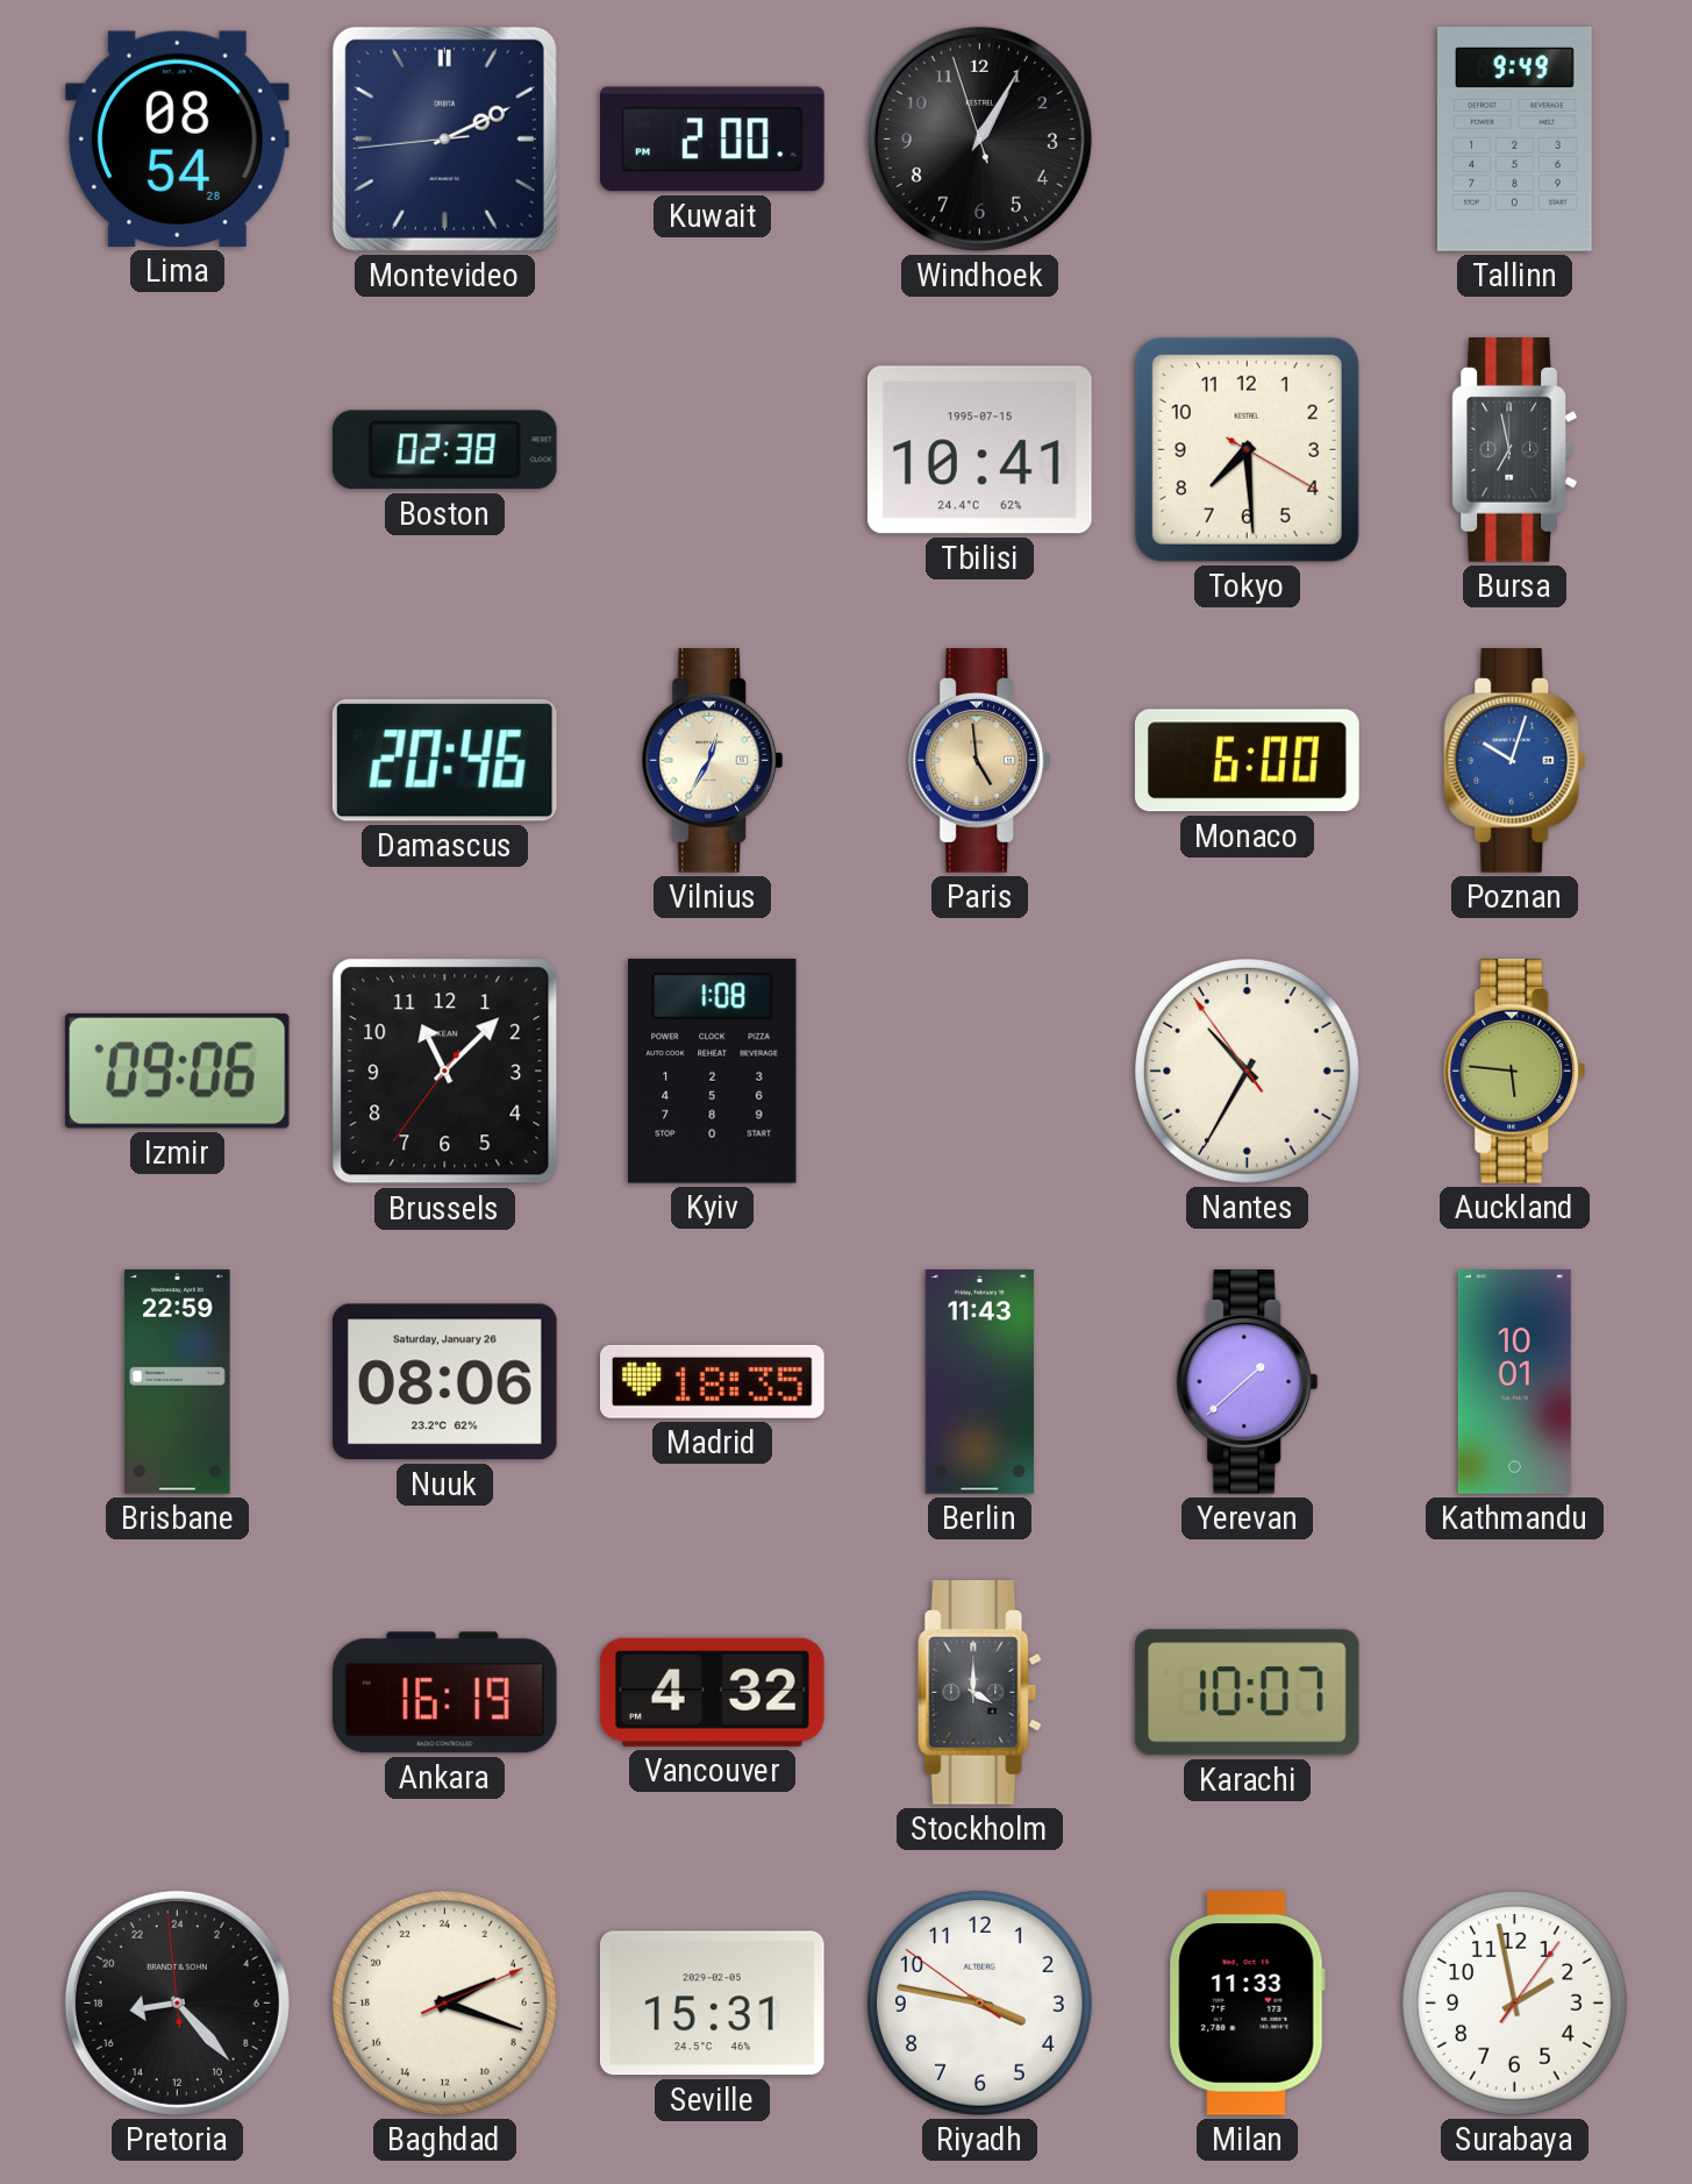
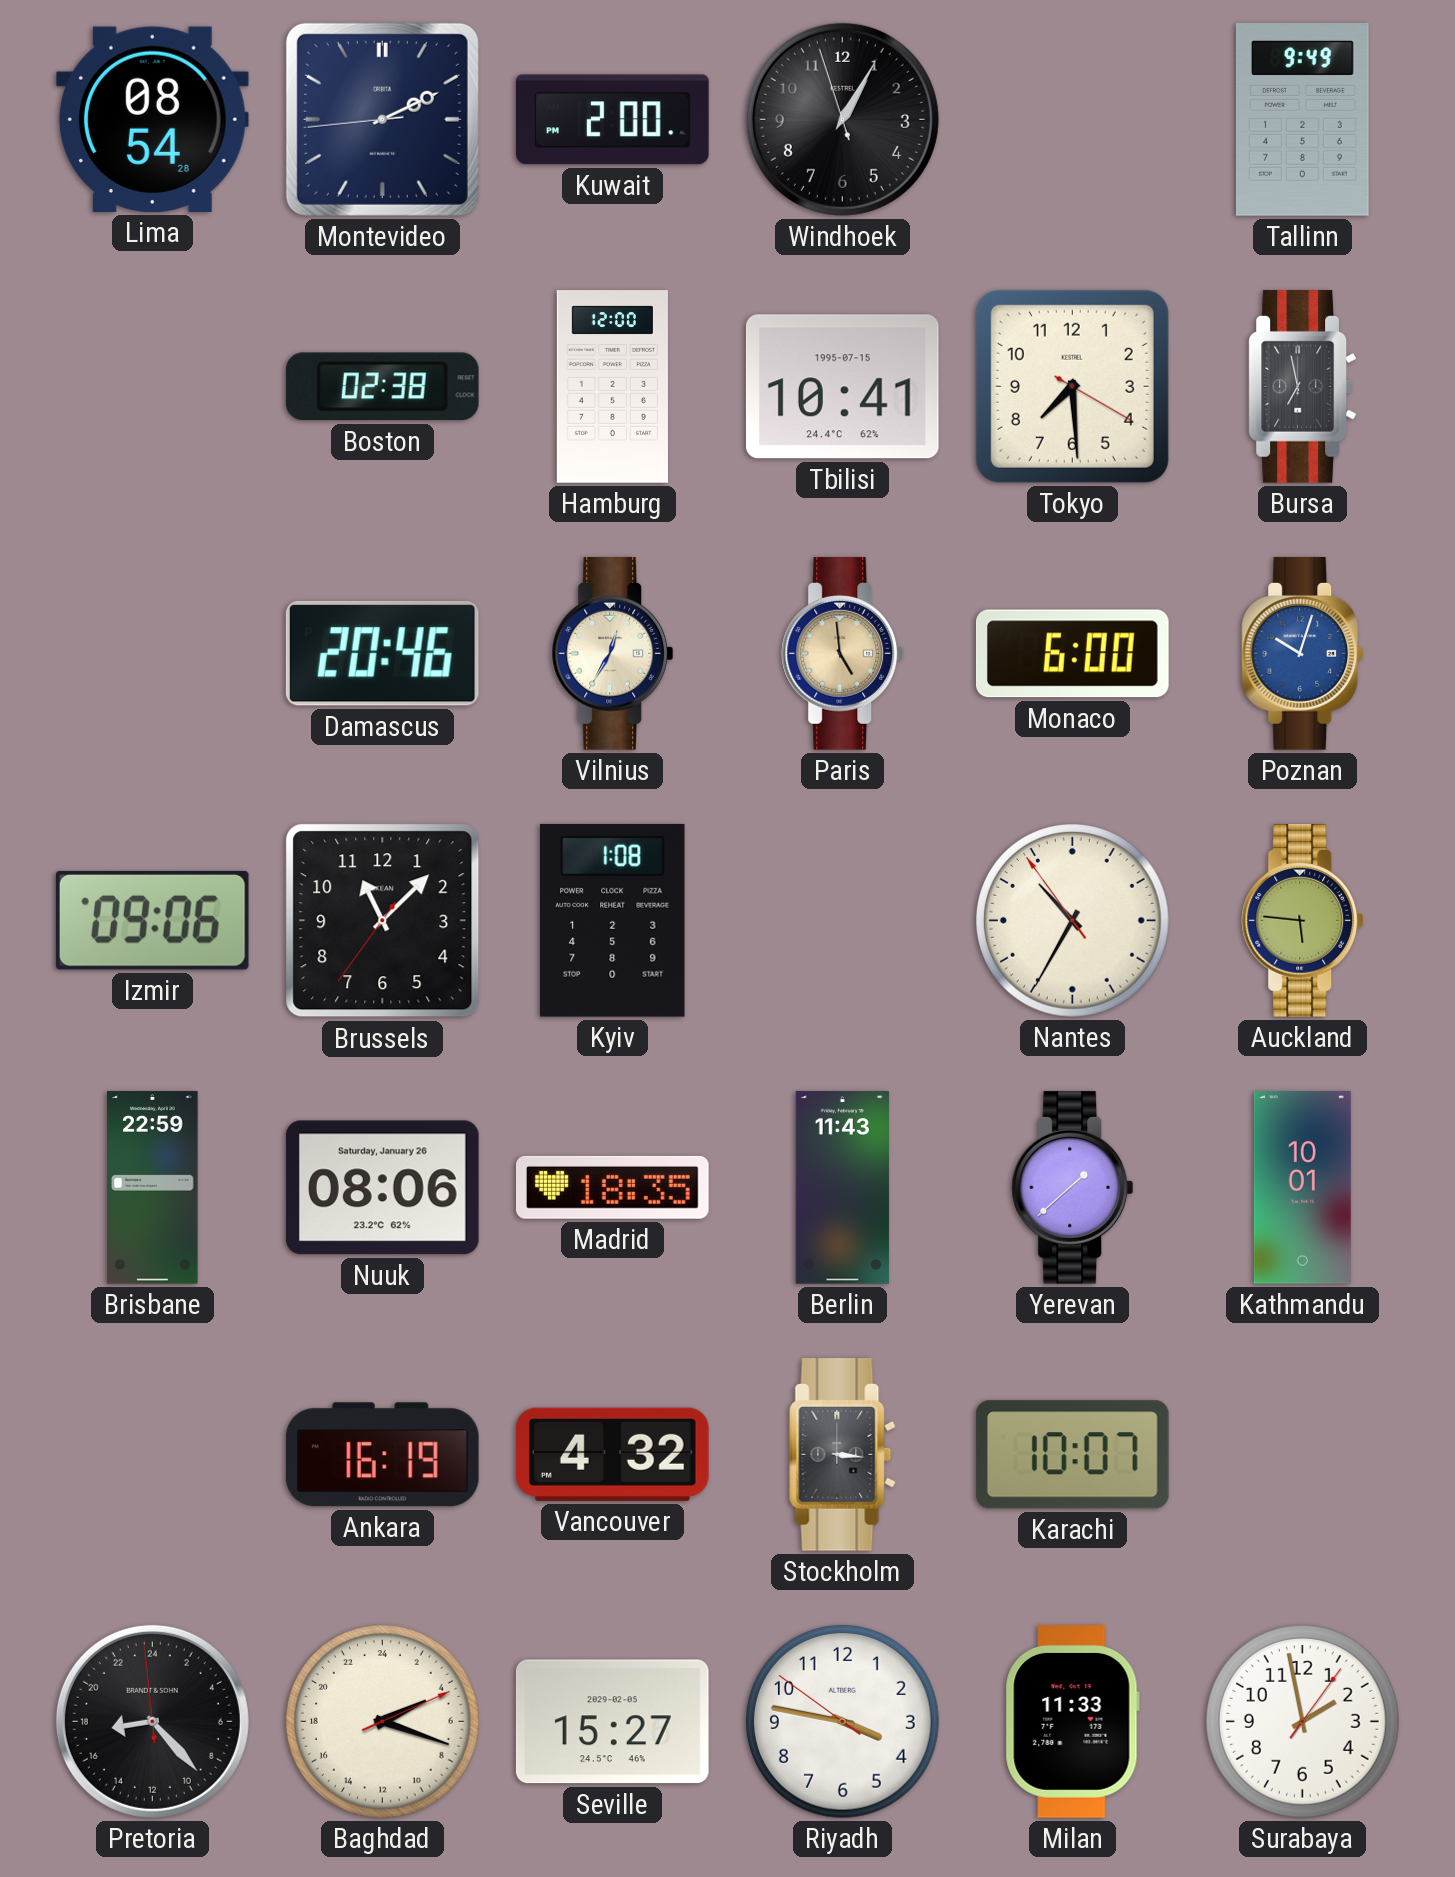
Hamburg: none -> 12:00 (612, 387)
Stockholm: 4:00 -> 3:16 (843, 1455)
Seville: 15:31 -> 15:27 (612, 1722)
